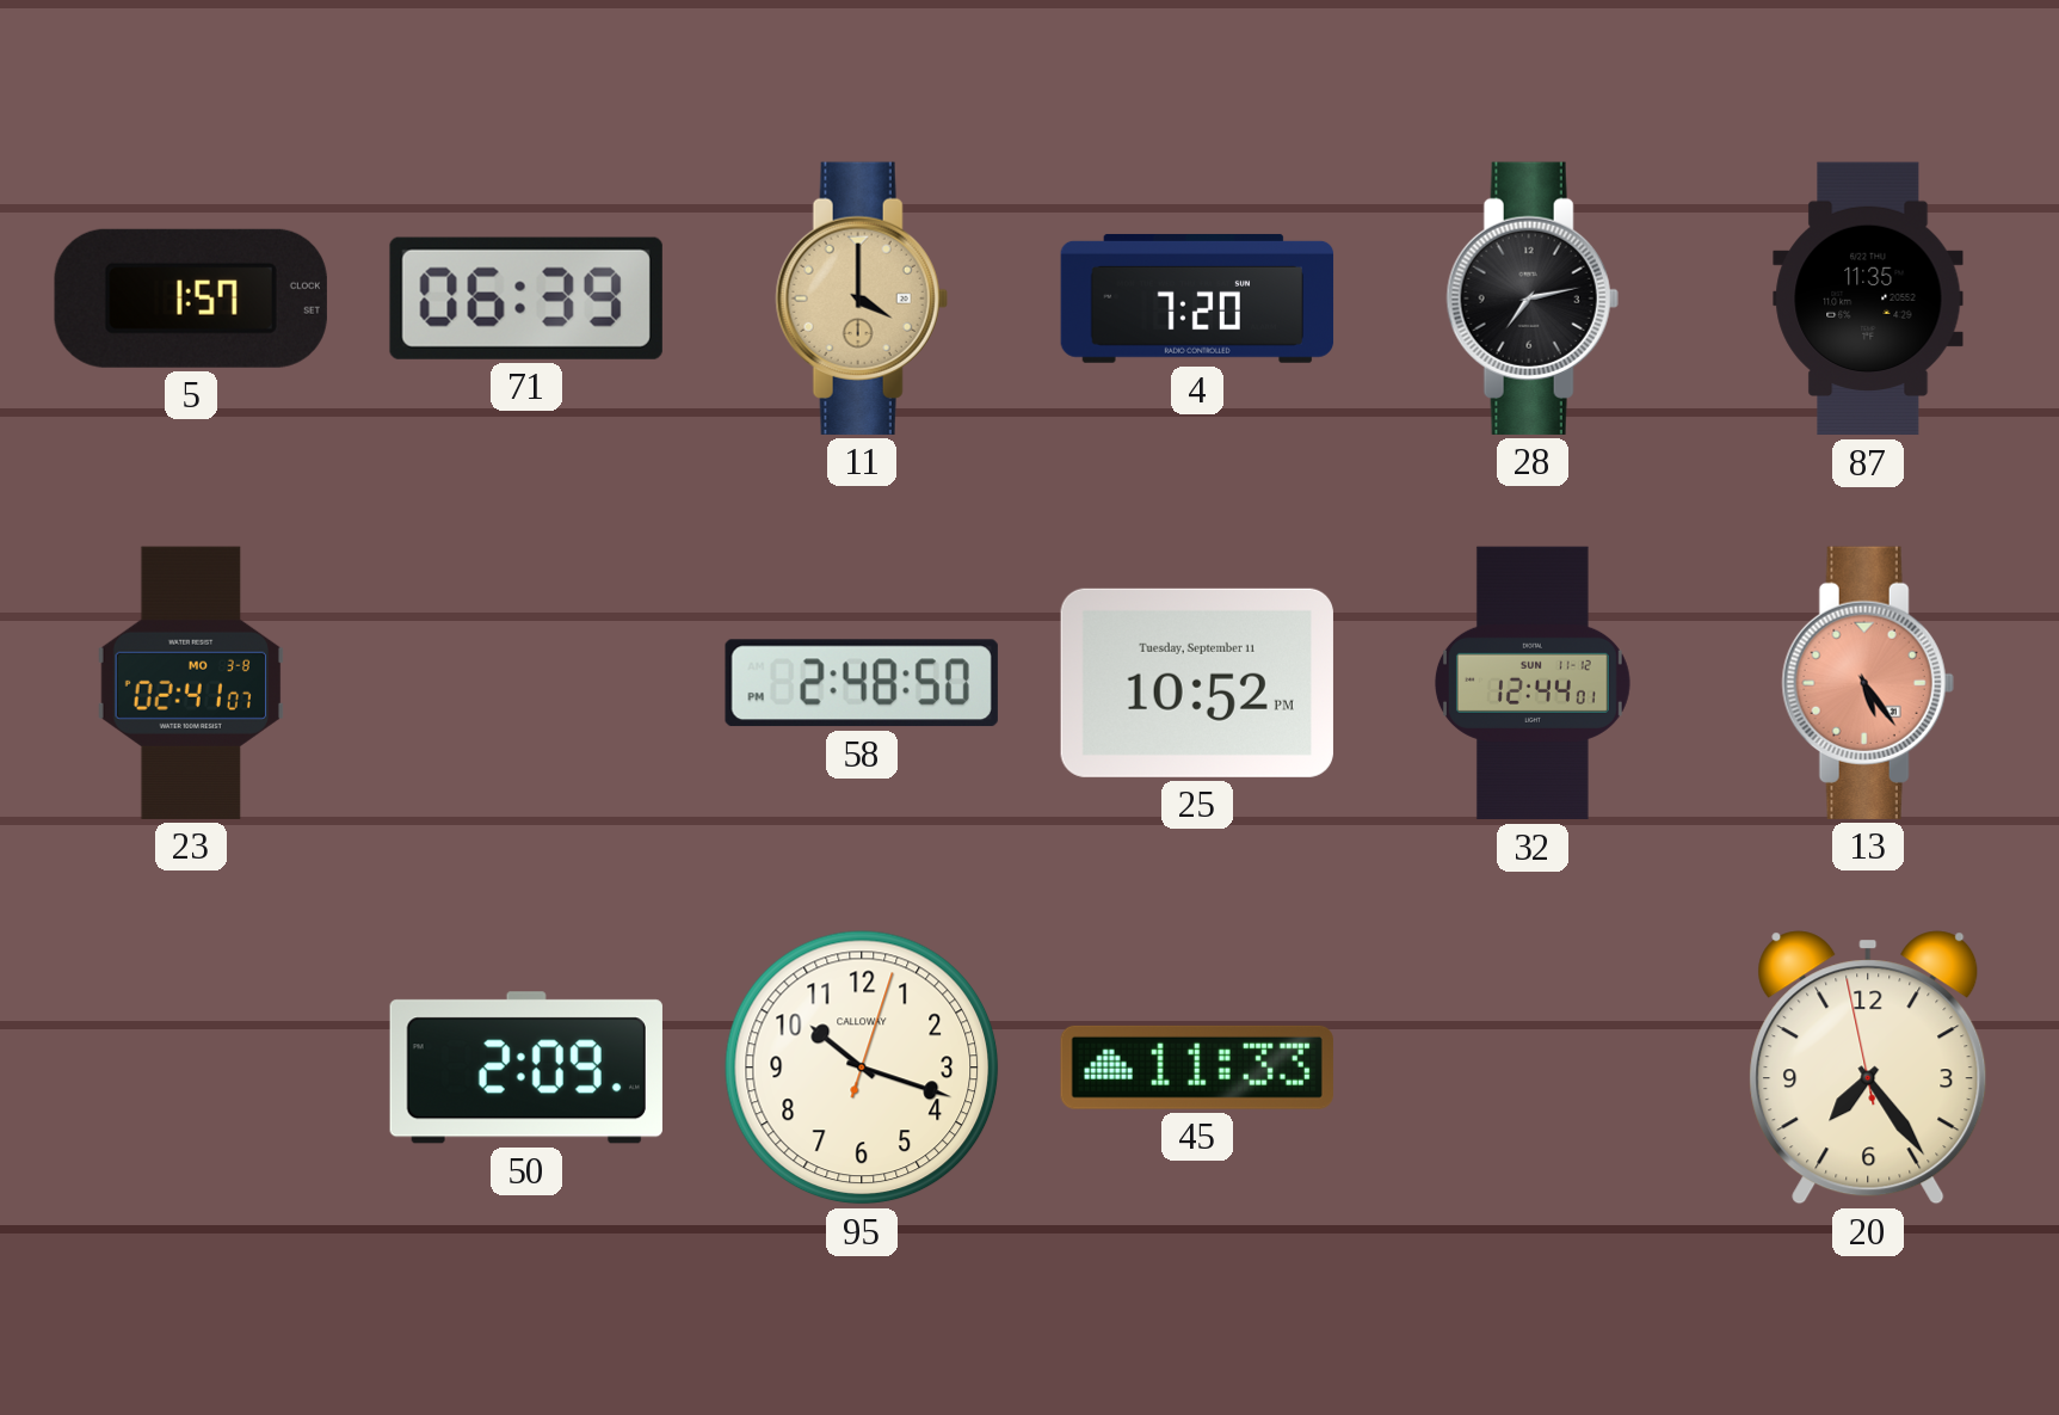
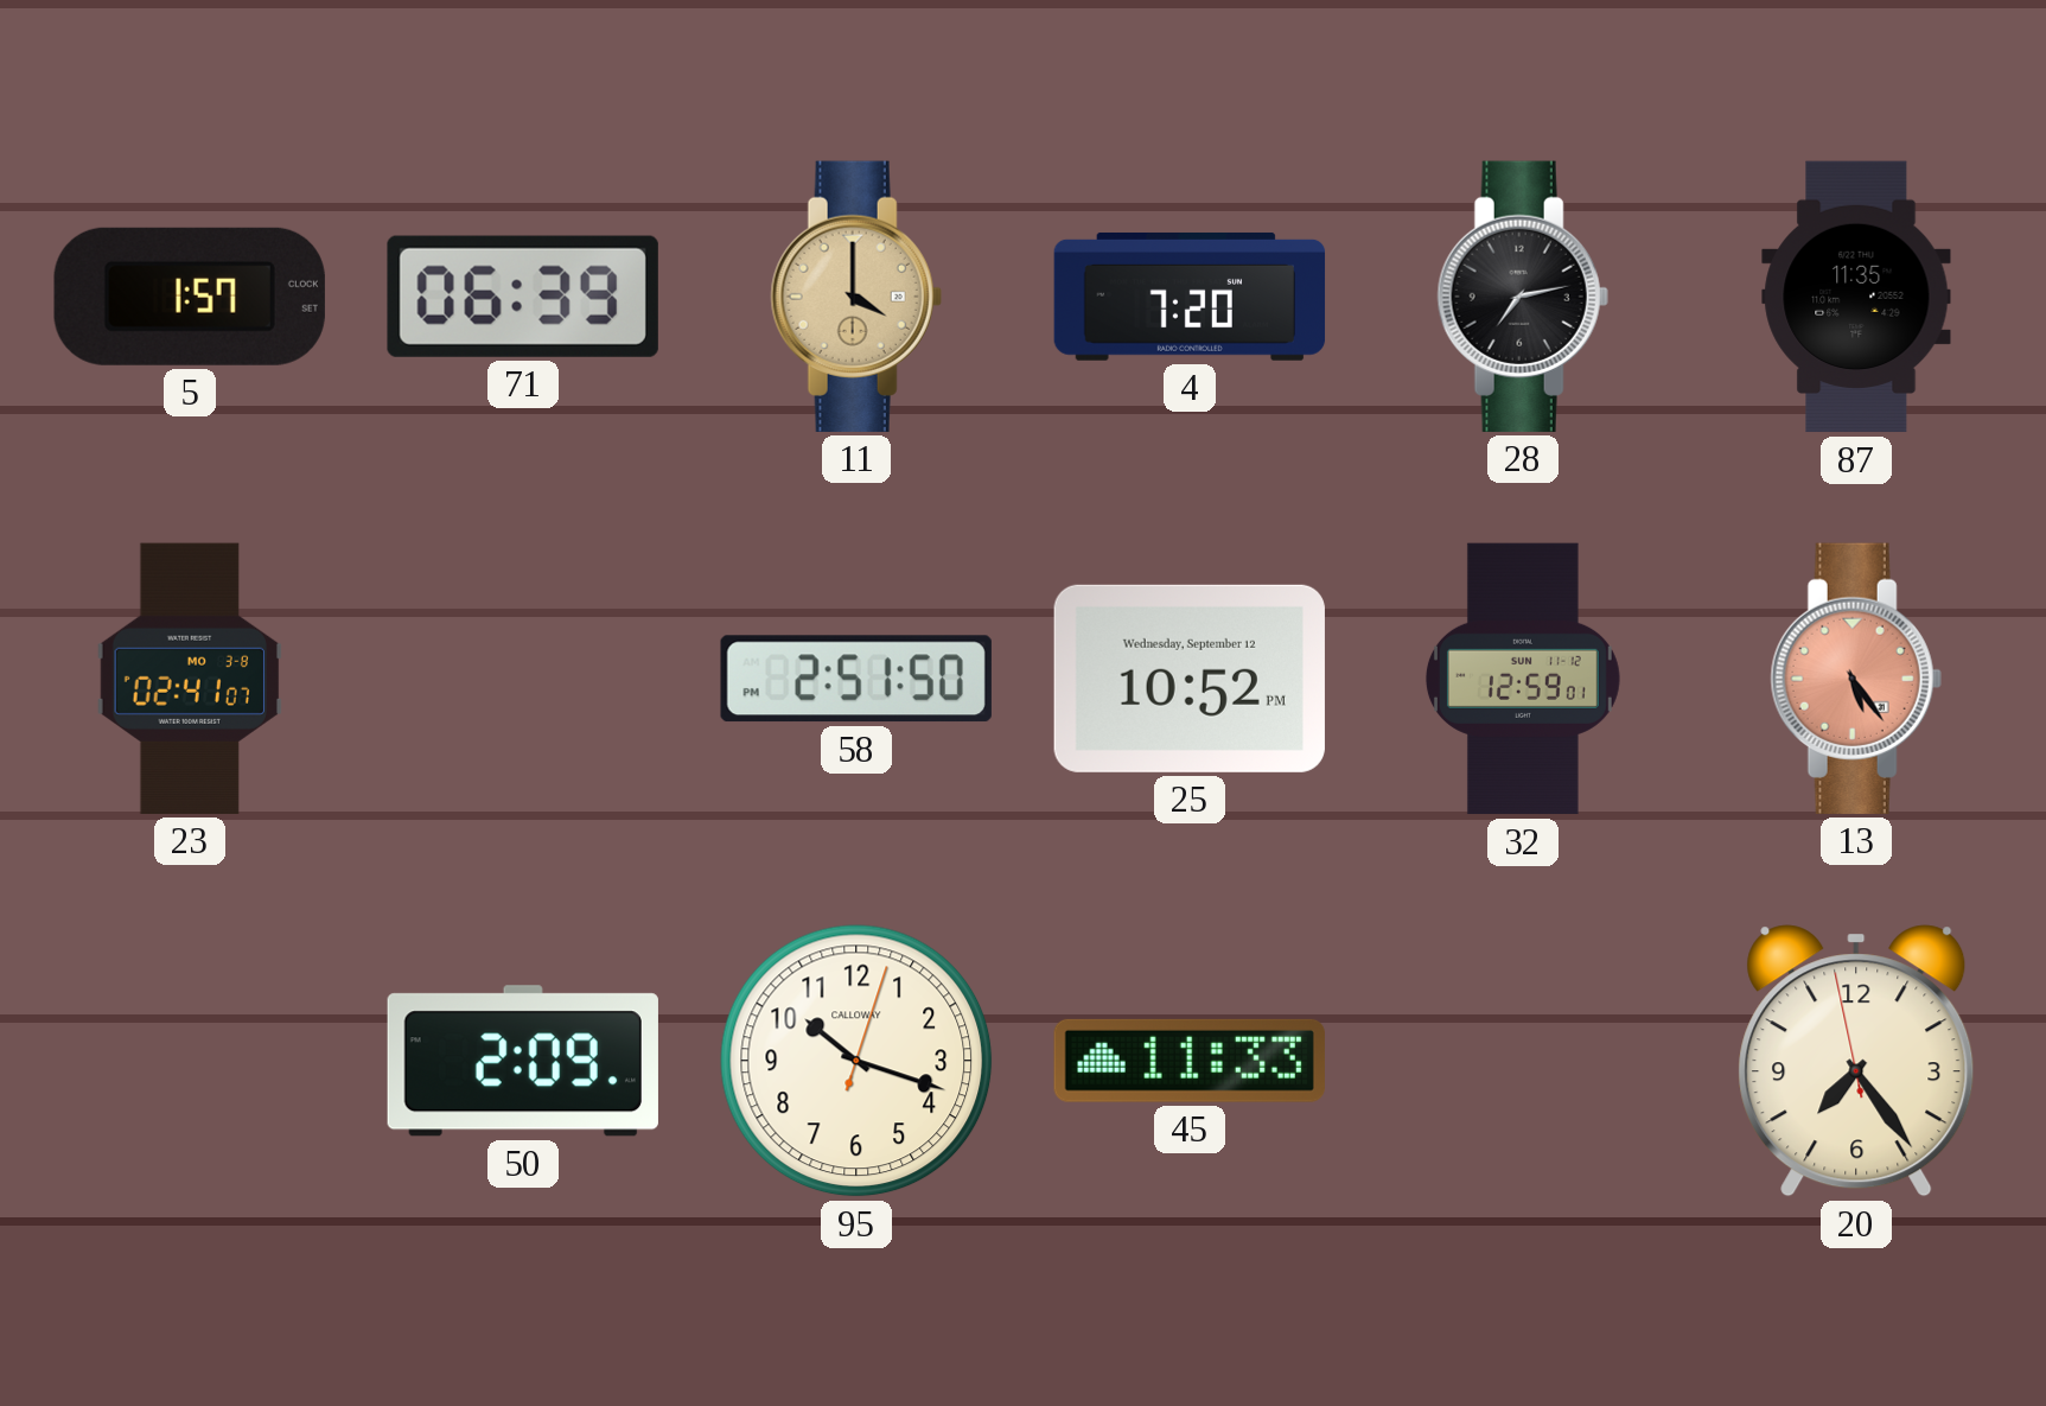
58: 2:48 -> 2:51 (856, 679)
25 date: Tuesday, September 11 -> Wednesday, September 12 (1190, 679)
32: 12:44 -> 12:59 (1523, 679)
